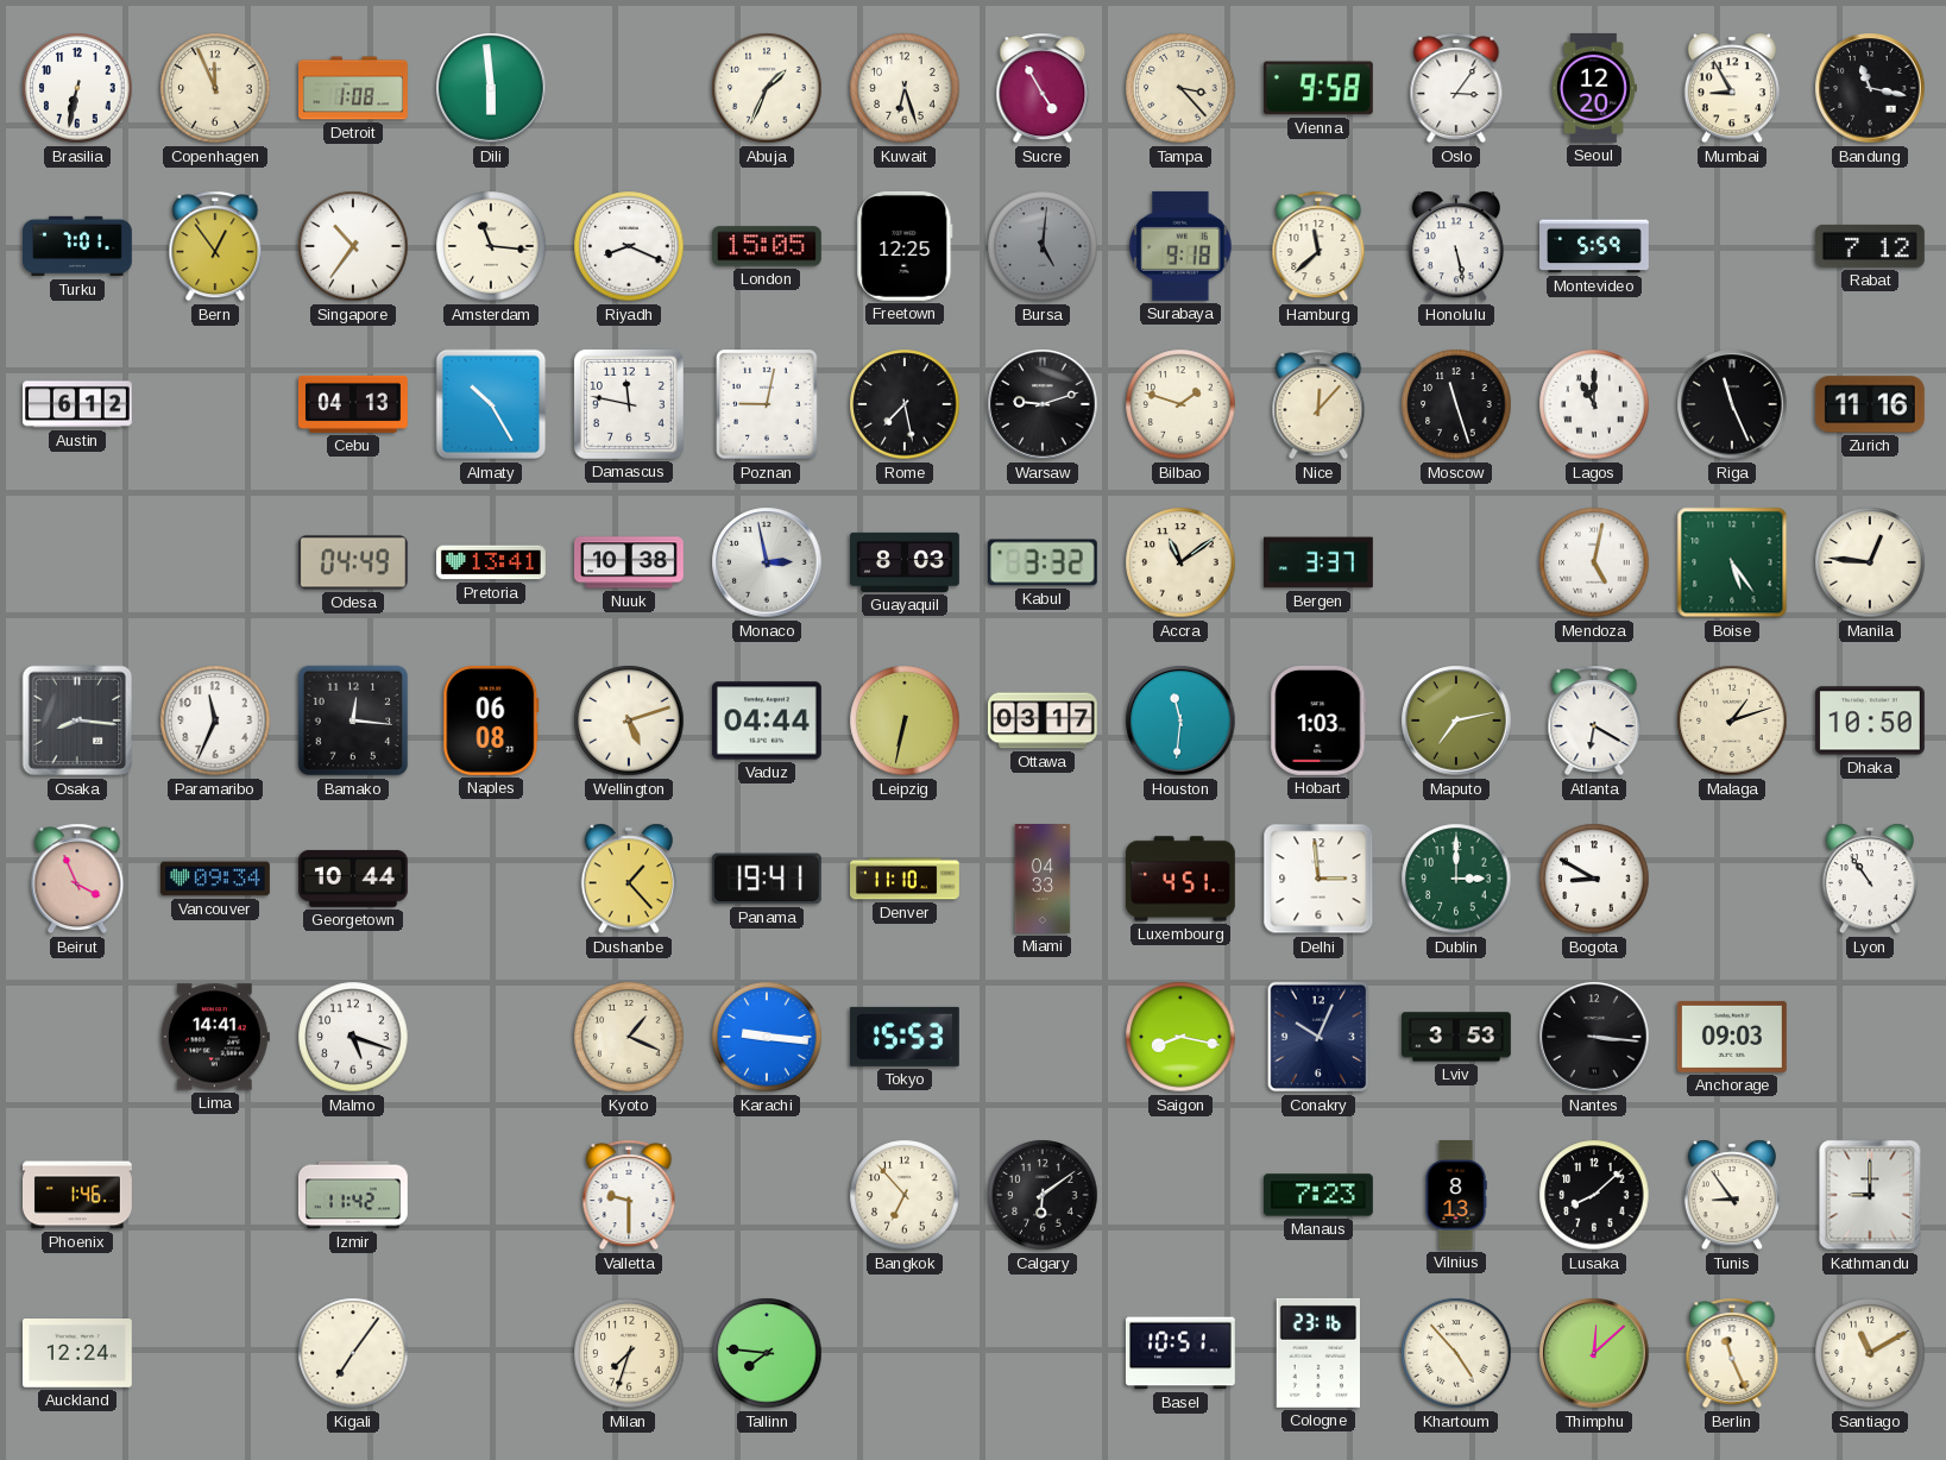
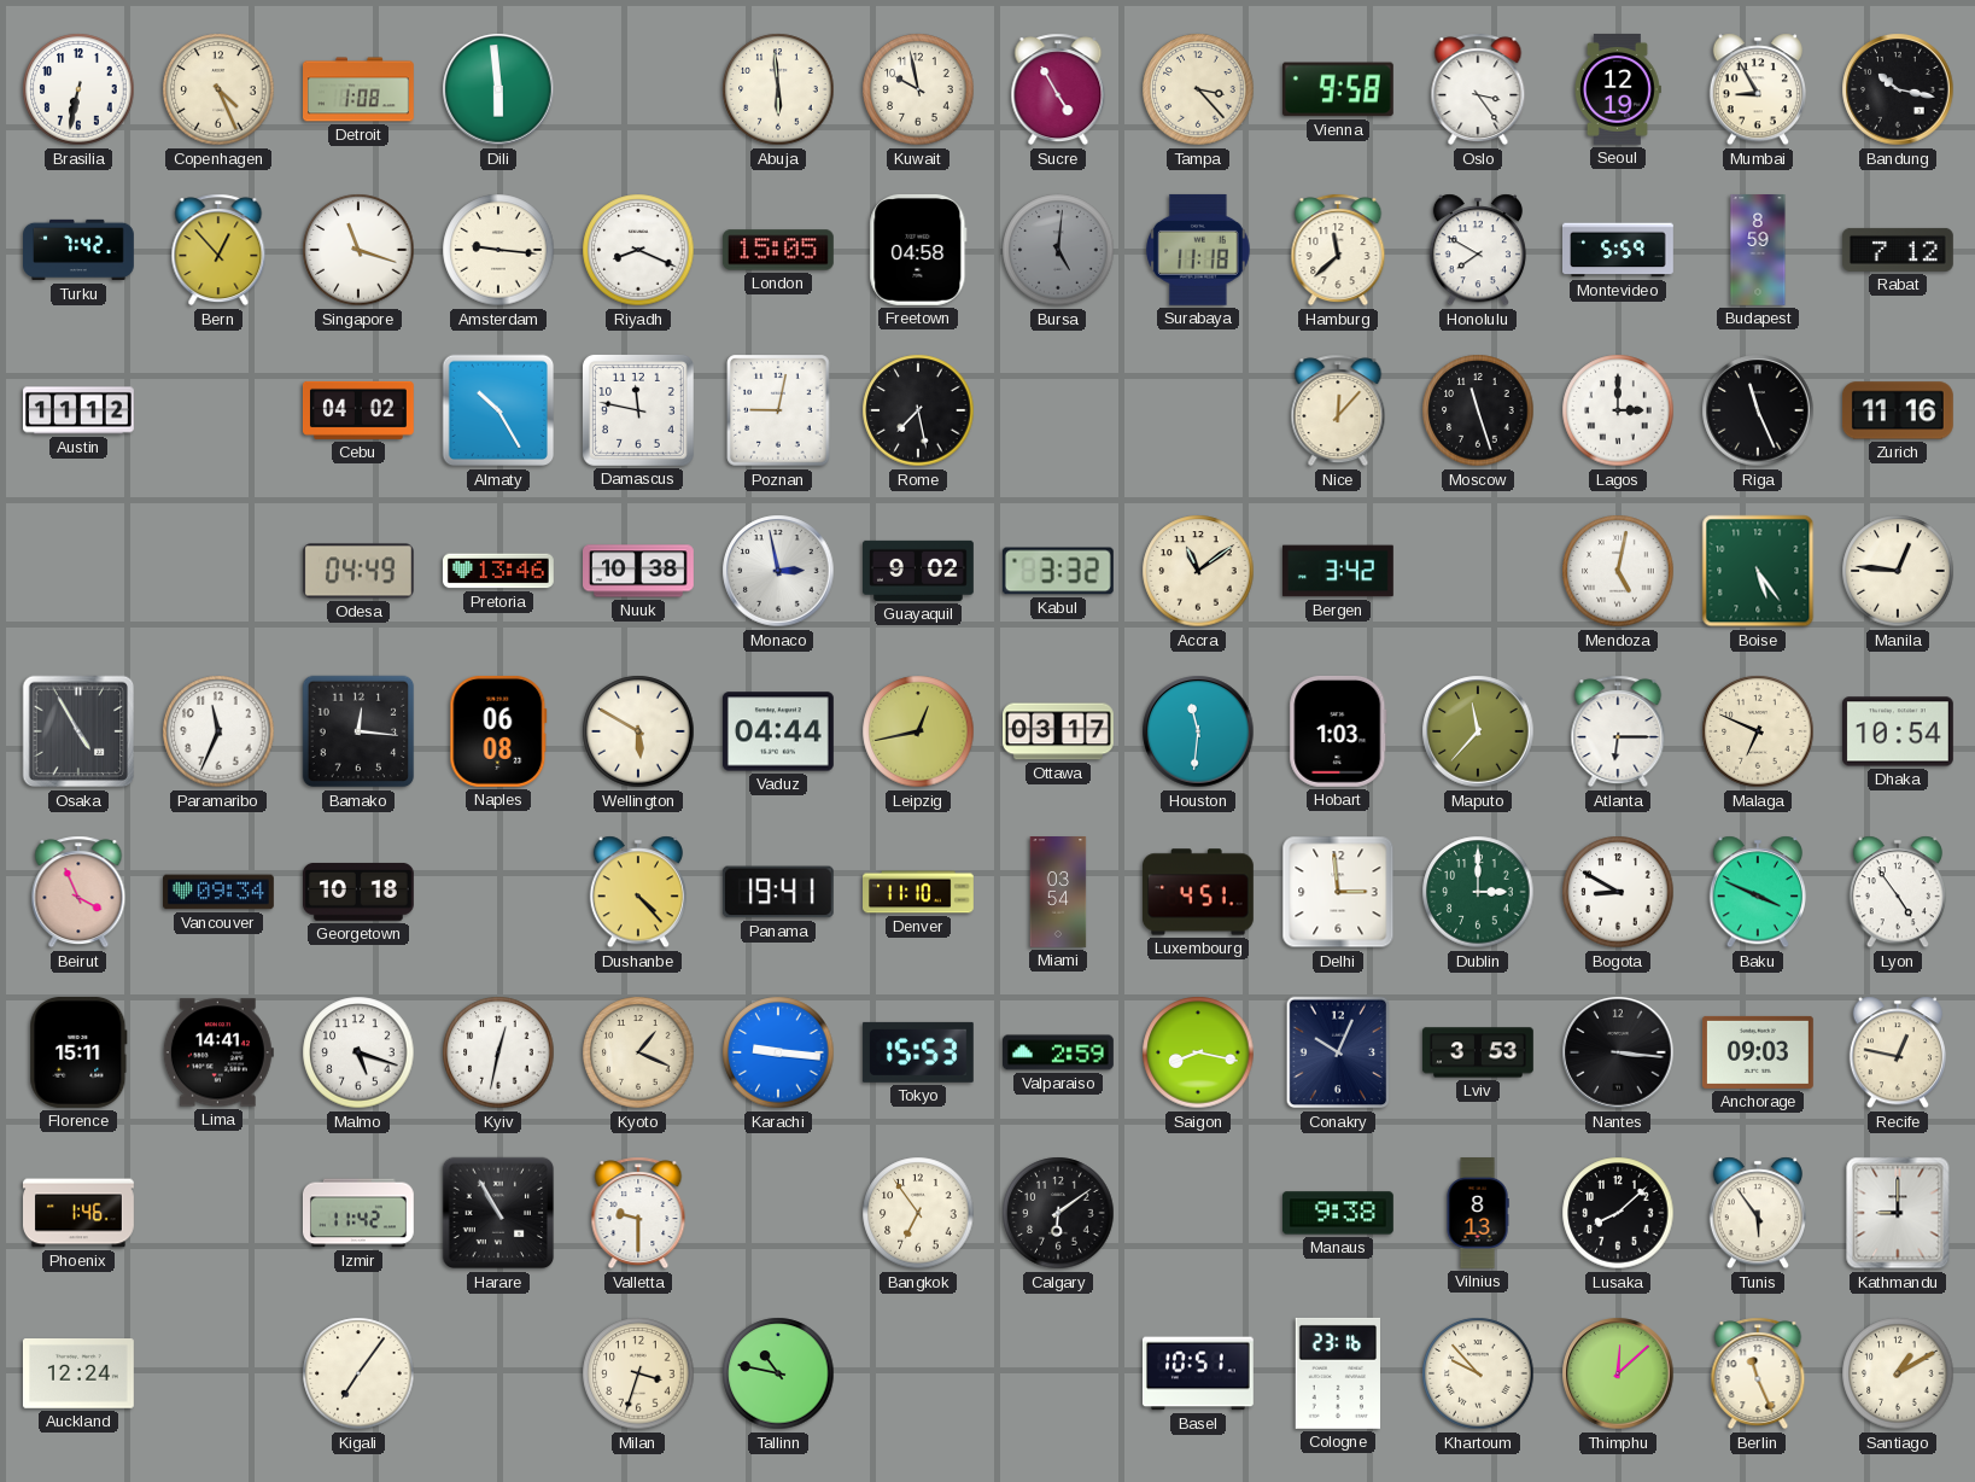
Copenhagen: 11:56 -> 4:26 (218, 89)
Abuja: 1:34 -> 5:59 (778, 89)
Kuwait: 6:27 -> 9:58 (918, 89)
Oslo: 3:06 -> 3:24 (1478, 89)
Seoul: 12:20 -> 12:19 (1618, 89)
Bandung: 11:17 -> 10:17 (1898, 89)
Turku: 7:01 -> 7:42 (80, 250)
Bern: 12:54 -> 12:53 (218, 250)
Singapore: 10:36 -> 11:18 (358, 250)
Amsterdam: 11:16 -> 9:16 (498, 250)
Freetown: 12:25 -> 04:58 (918, 250)
Surabaya: 9:18 -> 11:18 (1198, 250)
Honolulu: 5:28 -> 7:50 (1478, 250)
Budapest: none -> 8:59 (1758, 251)
Austin: 6:12 -> 11:12 (80, 410)
Cebu: 04:13 -> 04:02 (360, 410)
Warsaw: 9:12 -> none (1043, 404)
Bilbao: 1:48 -> none (1180, 404)
Lagos: 11:00 -> 3:00 (1618, 410)
Pretoria: 13:41 -> 13:46 (498, 571)
Guayaquil: 8:03 -> 9:02 (919, 571)
Bergen: 3:37 -> 3:42 (1338, 571)
Osaka: 8:16 -> 4:55 (78, 731)
Wellington: 5:12 -> 5:50 (638, 731)
Leipzig: 6:32 -> 12:43 (918, 731)
Maputo: 7:13 -> 11:37 (1478, 731)
Atlanta: 6:20 -> 6:15 (1618, 731)
Malaga: 1:12 -> 6:49 (1758, 731)
Dhaka: 10:50 -> 10:54 (1898, 731)
Georgetown: 10:44 -> 10:18 (358, 892)
Dushanbe: 1:23 -> 4:23 (638, 892)
Miami: 04:33 -> 03:54 (1058, 893)
Baku: none -> 3:49 (1758, 892)
Lyon: 10:54 -> 4:54 (1898, 892)
Florence: none -> 15:11 (78, 1052)
Kyiv: none -> 12:32 (498, 1052)
Valparaiso: none -> 2:59 (1059, 1052)
Recife: none -> 12:47 (1898, 1052)
Harare: none -> 10:55 (498, 1213)
Bangkok: 6:53 -> 6:54 (918, 1213)
Manaus: 7:23 -> 9:38 (1338, 1213)
Tunis: 8:54 -> 5:54 (1758, 1213)
Milan: 7:33 -> 3:33 (638, 1373)
Tallinn: 7:46 -> 10:47 (778, 1373)
Khartoum: 4:53 -> 9:53 (1478, 1373)
Santiago: 11:10 -> 1:10 (1898, 1373)
